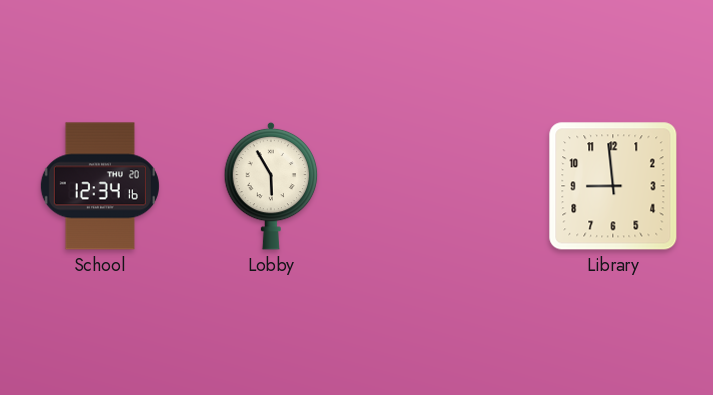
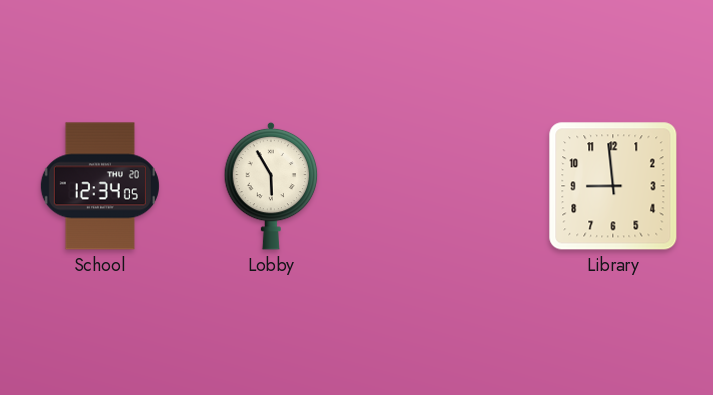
School: 12:34:16 -> 12:34:05 (100, 186)
